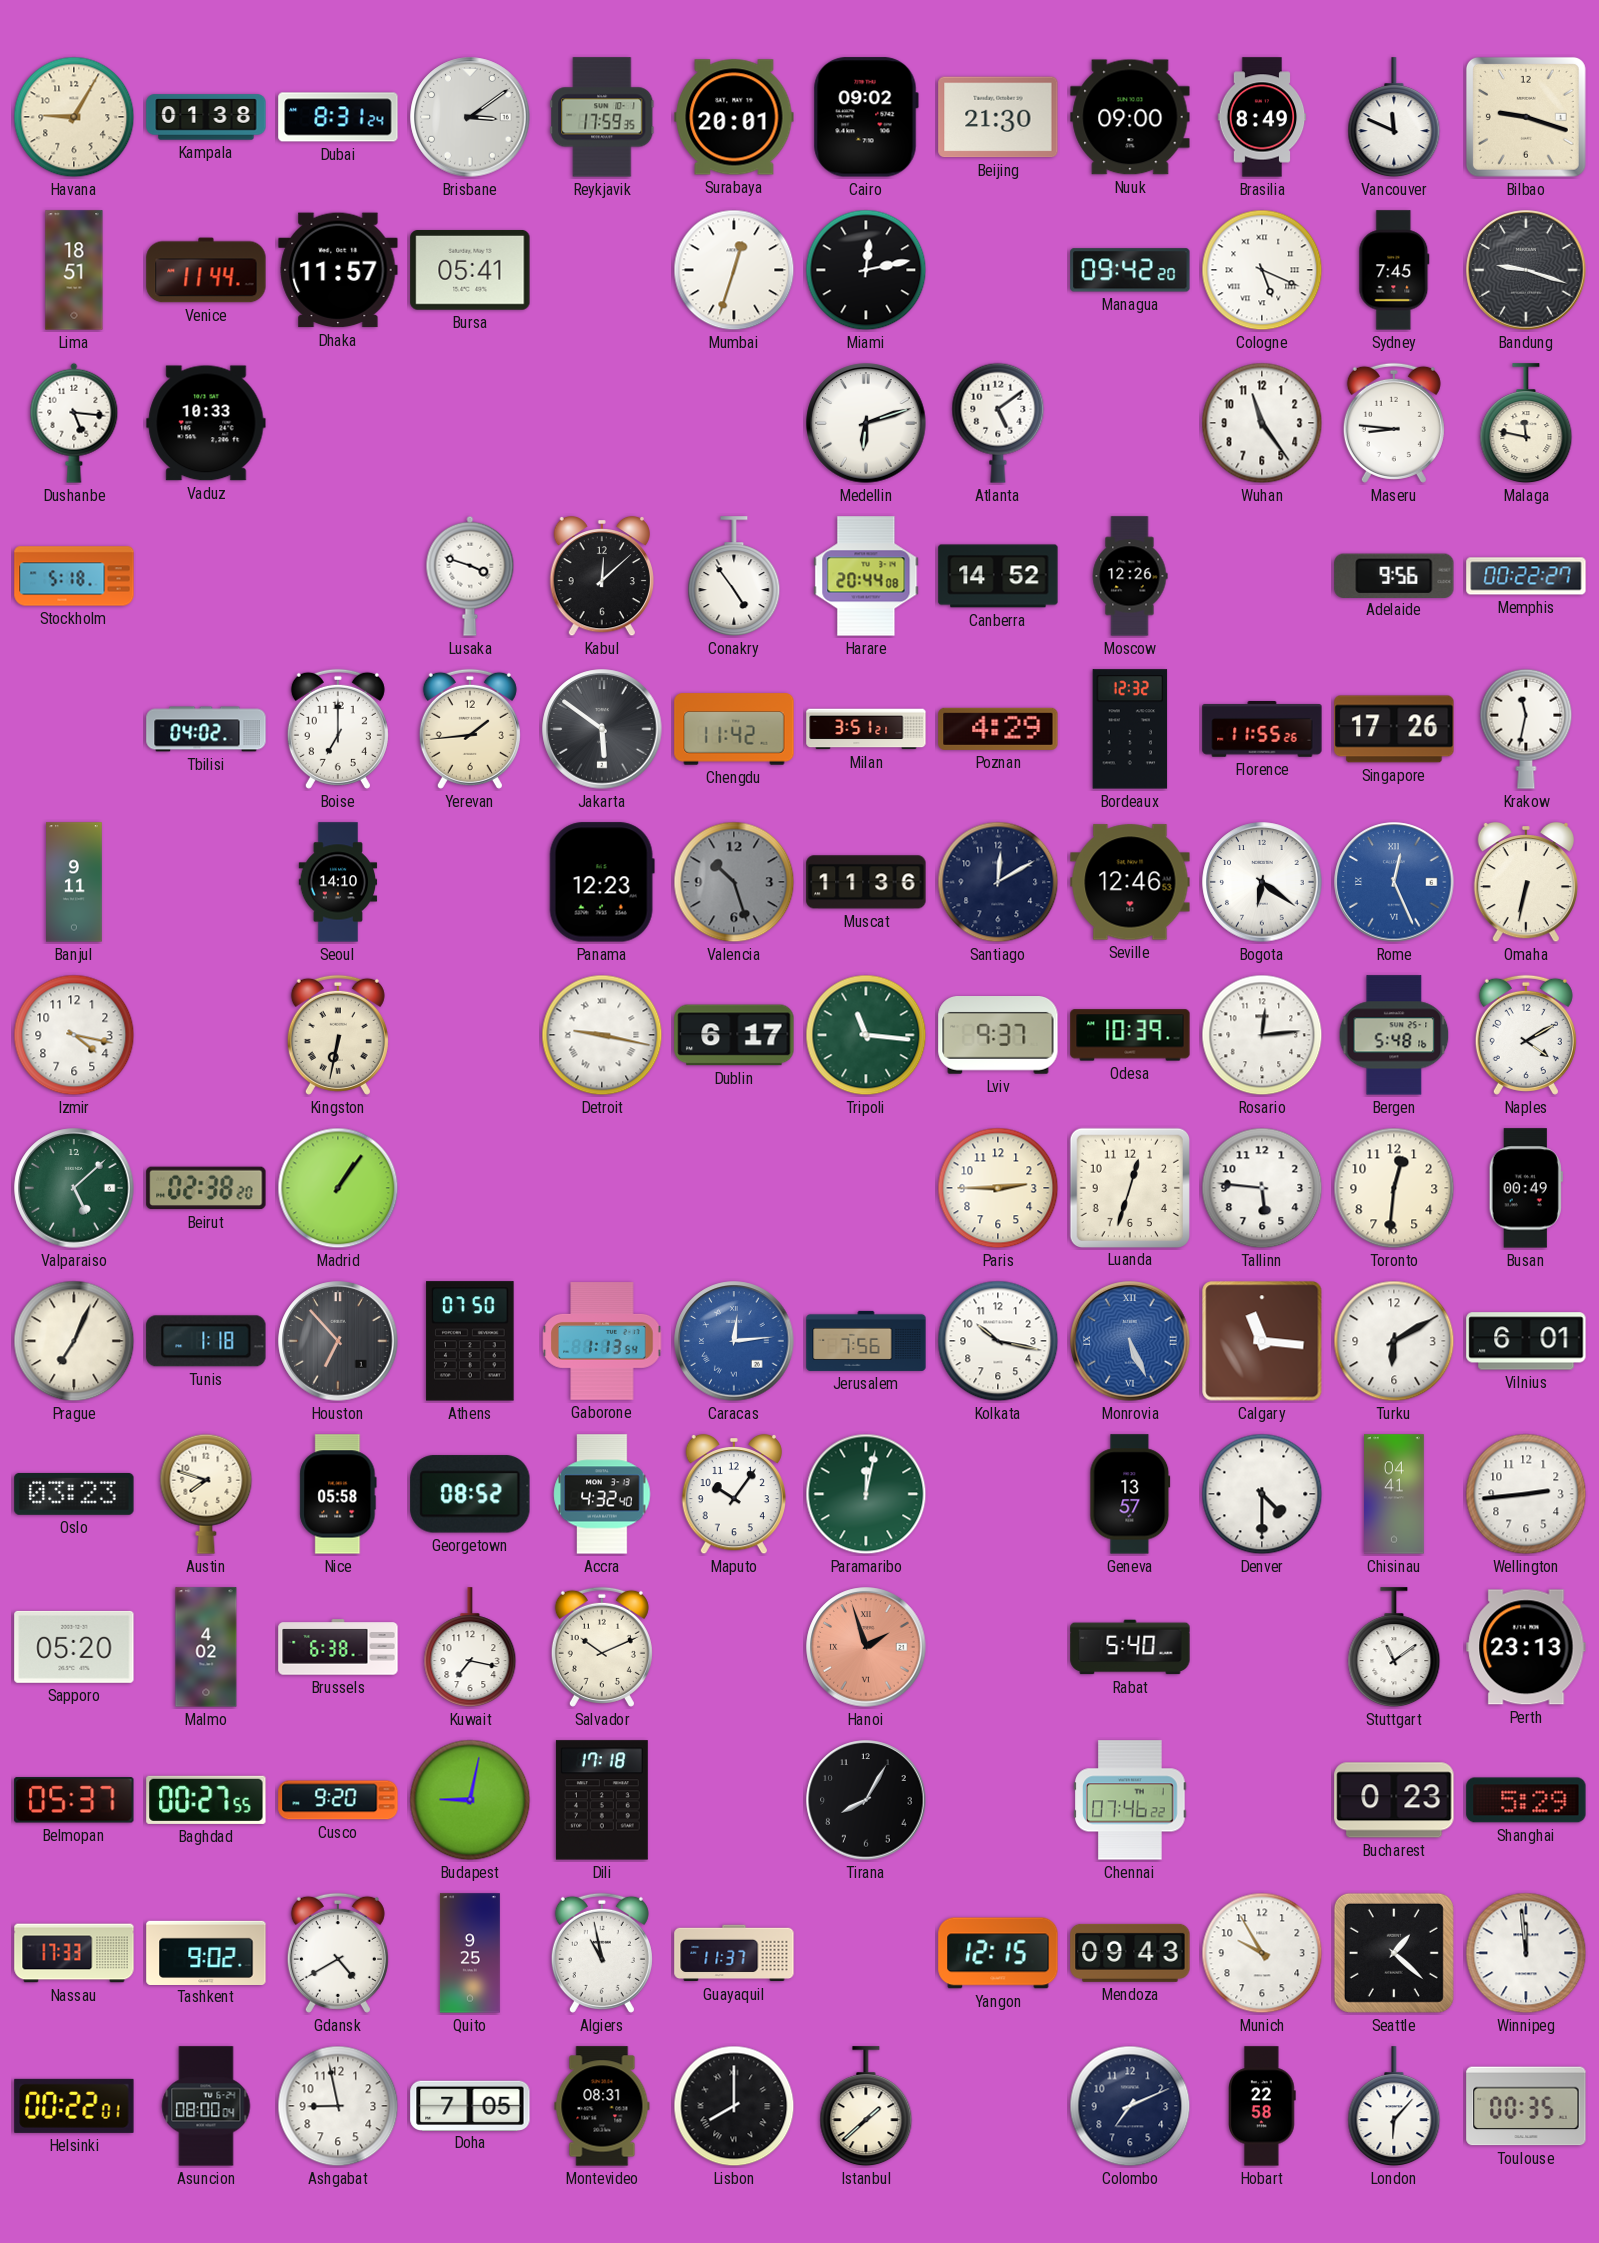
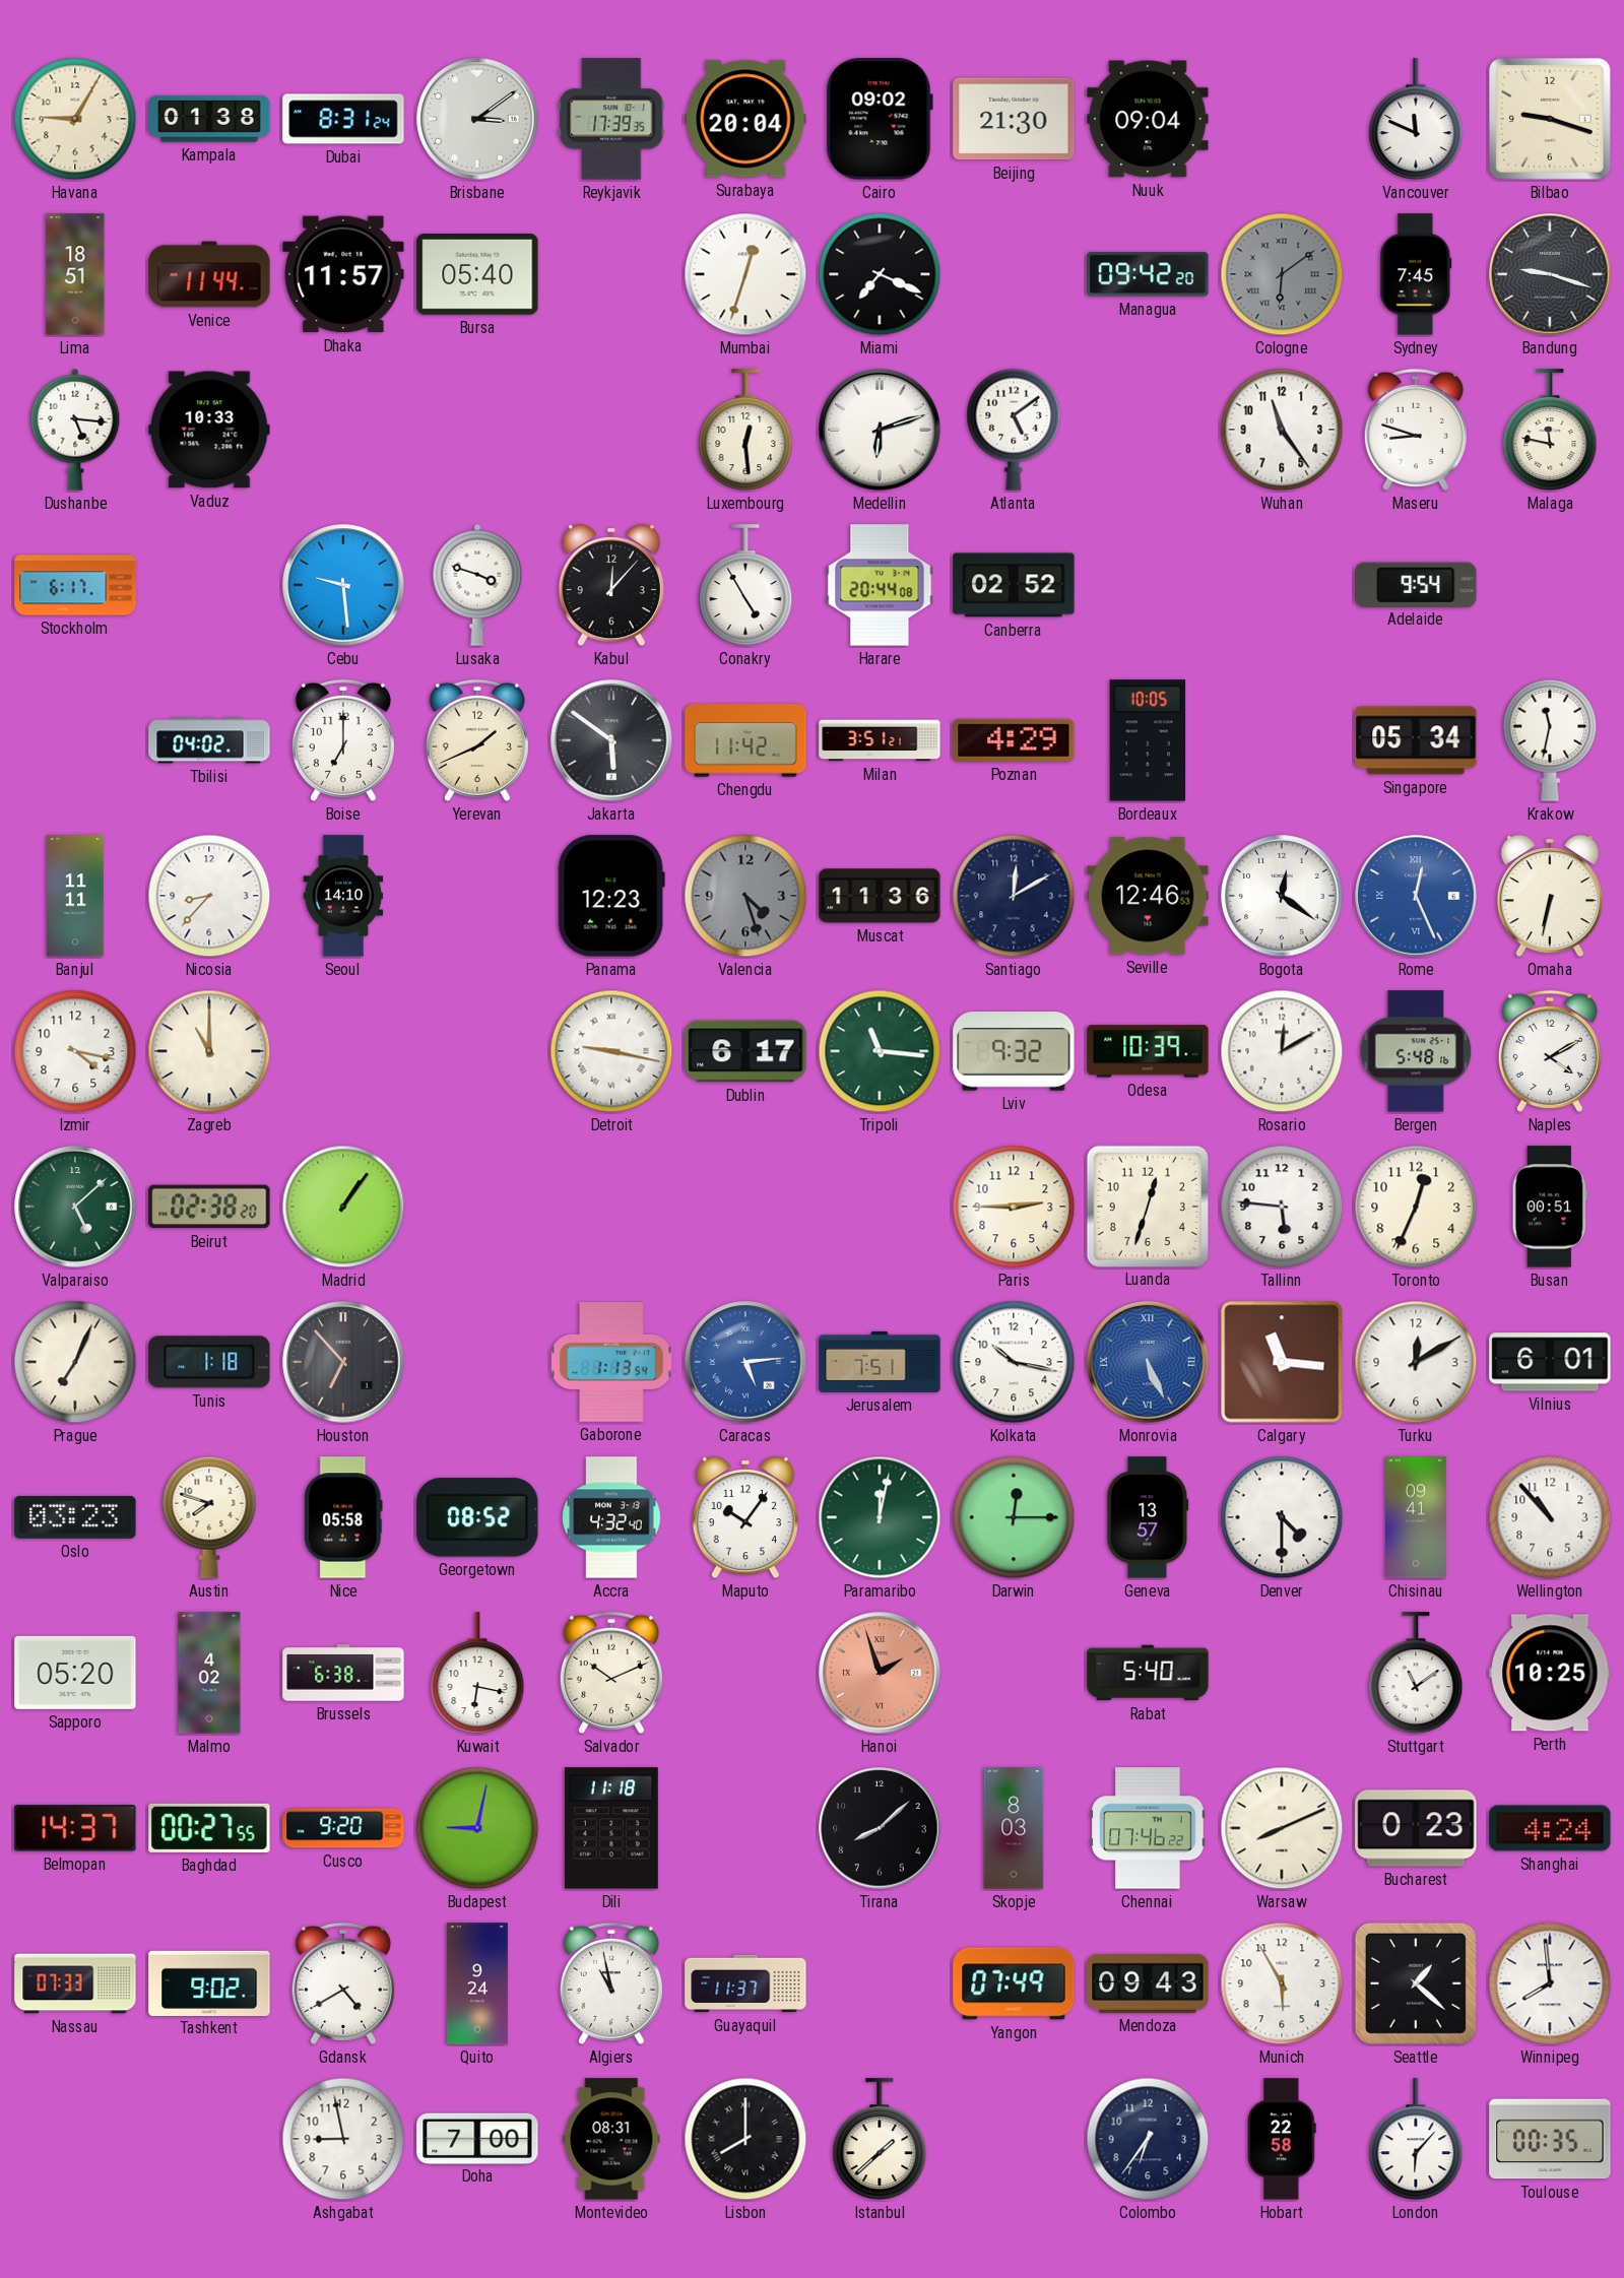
Reykjavik: 17:59 -> 17:39 (611, 119)
Surabaya: 20:01 -> 20:04 (745, 119)
Nuuk: 09:00 -> 09:04 (1148, 119)
Brasilia: 8:49 -> none (1262, 117)
Bursa: 05:41 -> 05:40 (477, 275)
Miami: 12:13 -> 7:19 (880, 274)
Cologne: 5:19 -> 6:09 (1282, 274)
Cologne dial: white -> grey (1282, 274)
Luxembourg: none -> 12:29 (745, 431)
Maseru: 8:46 -> 8:48 (1416, 430)
Stockholm: 5:18 -> 6:17 (75, 585)
Cebu: none -> 9:29 (343, 585)
Kabul: 12:08 -> 12:07 (611, 585)
Conakry: 4:54 -> 4:55 (745, 586)
Canberra: 14:52 -> 02:52 (1014, 585)
Moscow: 12:26 -> none (1130, 576)
Adelaide: 9:56 -> 9:54 (1416, 584)
Memphis: 00:22 -> none (1526, 576)
Yerevan: 1:44 -> 1:41 (477, 740)
Bordeaux: 12:32 -> 10:05 (1148, 740)
Florence: 11:55 -> none (1262, 730)
Singapore: 17:26 -> 05:34 (1416, 740)
Banjul: 9:11 -> 11:11 (76, 896)
Nicosia: none -> 8:37 (209, 896)
Valencia: 10:27 -> 4:27 (745, 896)
Bogota: 6:21 -> 12:21 (1282, 896)
Zagreb: none -> 11:00 (209, 1051)
Kingston: 6:32 -> none (338, 1035)
Lviv: 9:37 -> 9:32 (1014, 1052)
Rosario: 12:14 -> 12:10 (1282, 1051)
Toronto: 12:31 -> 12:34 (1416, 1207)
Busan: 00:49 -> 00:51 (1550, 1207)
Athens: 07:50 -> none (470, 1341)
Caracas: 12:14 -> 5:14 (745, 1362)
Jerusalem: 7:56 -> 7:51 (880, 1362)
Turku: 6:10 -> 12:10 (1416, 1362)
Darwin: none -> 12:15 (1014, 1517)
Chisinau: 04:41 -> 09:41 (1417, 1517)
Wellington: 2:44 -> 10:53 (1550, 1517)
Kuwait: 7:17 -> 6:17 (477, 1674)
Perth: 23:13 -> 10:25 (1550, 1673)
Belmopan: 05:37 -> 14:37 (75, 1828)
Dili: 17:18 -> 11:18 (611, 1828)
Tirana: 8:05 -> 8:08 (880, 1828)
Skopje: none -> 8:03 (1014, 1828)
Warsaw: none -> 8:11 (1282, 1828)
Shanghai: 5:29 -> 4:24 (1550, 1828)
Nassau: 17:33 -> 07:33 (75, 1983)
Quito: 9:25 -> 9:24 (477, 1983)
Yangon: 12:15 -> 07:49 (1014, 1983)
Munich: 9:55 -> 5:55 (1282, 1983)
Winnipeg: 11:59 -> 7:59 (1550, 1983)
Helsinki: 00:22 -> none (74, 2106)
Asuncion: 08:00 -> none (206, 2106)
Doha: 7:05 -> 7:00 (477, 2138)
Colombo: 7:11 -> 6:36 (1148, 2139)
